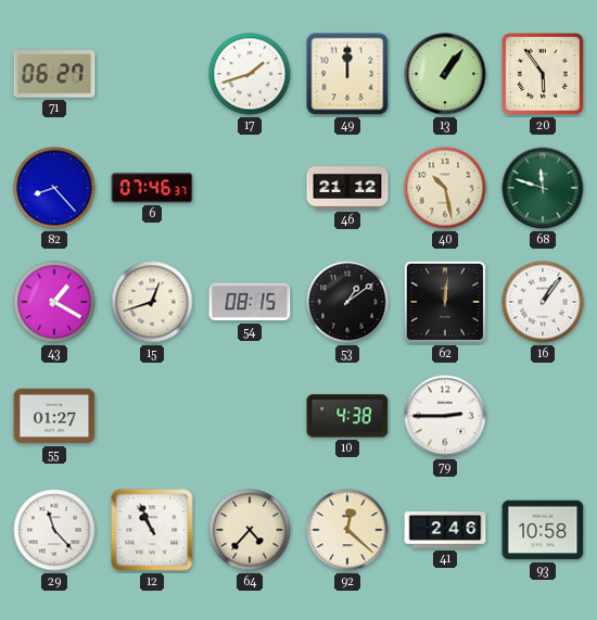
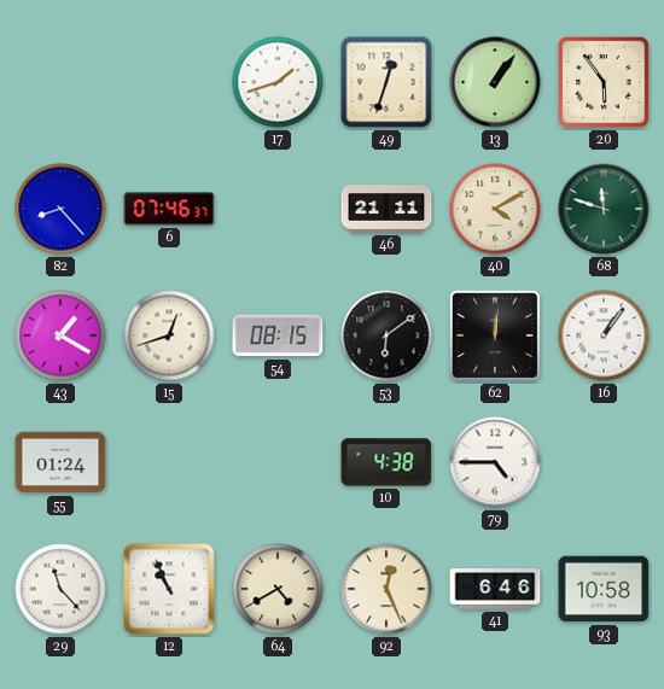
71: 06:27 -> none (54, 74)
49: 12:00 -> 12:33 (386, 82)
46: 21:12 -> 21:11 (386, 209)
40: 10:28 -> 4:10 (495, 209)
53: 1:09 -> 6:09 (386, 335)
55: 01:27 -> 01:24 (60, 462)
79: 2:45 -> 4:45 (495, 462)
64: 4:37 -> 4:40 (278, 589)
92: 12:22 -> 12:26 (386, 589)
41: 2:46 -> 6:46 (495, 589)
